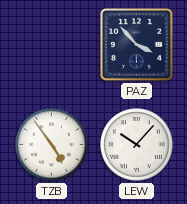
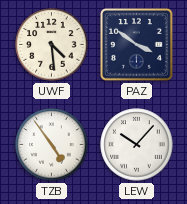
UWF: none -> 4:29 (52, 45)
PAZ: 3:53 -> 3:51 (137, 45)
